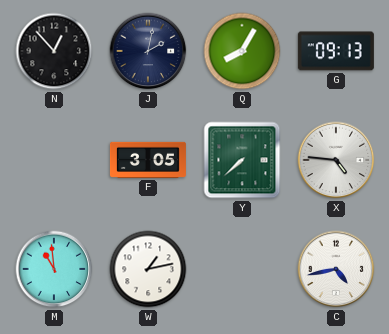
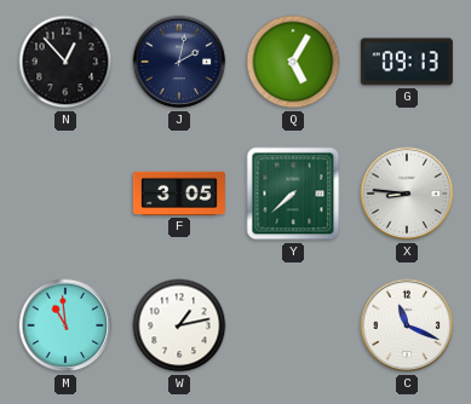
Q: 8:05 -> 5:05 (293, 62)
X: 4:46 -> 8:46 (407, 194)
C: 4:43 -> 11:19 (407, 325)
